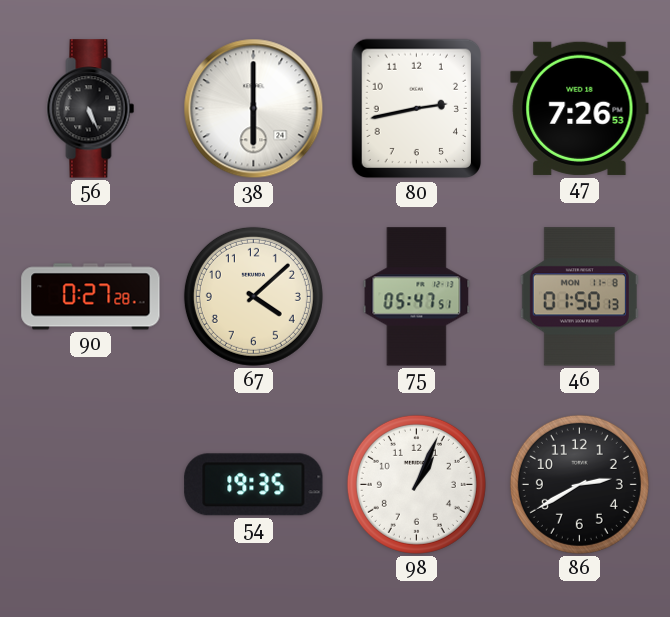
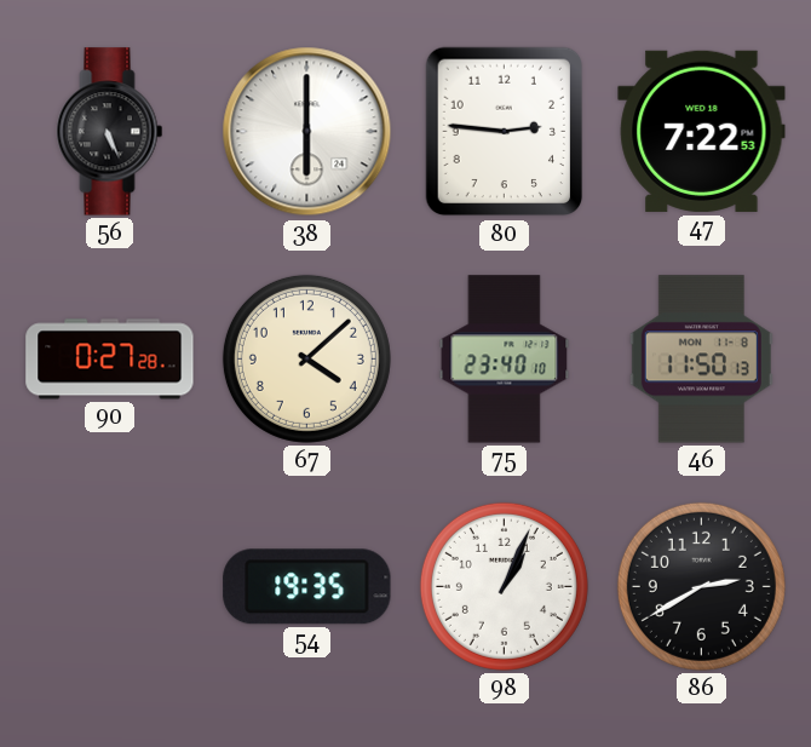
80: 2:43 -> 2:46 (505, 132)
47: 7:26 -> 7:22 (702, 131)
75: 05:47 -> 23:40 (505, 360)
46: 01:50 -> 11:50 (701, 360)
